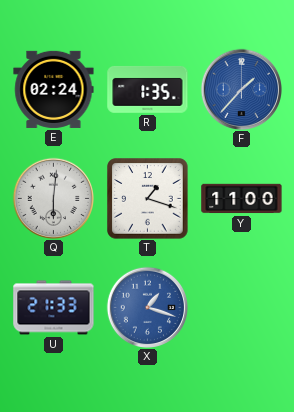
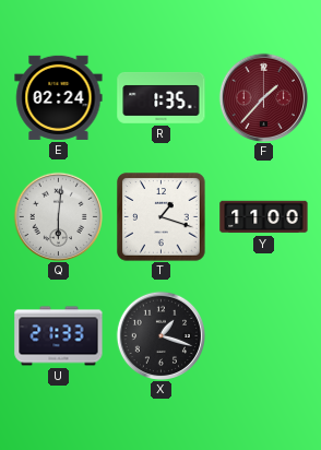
F dial: blue -> burgundy (263, 97)
X dial: blue -> black (160, 335)
